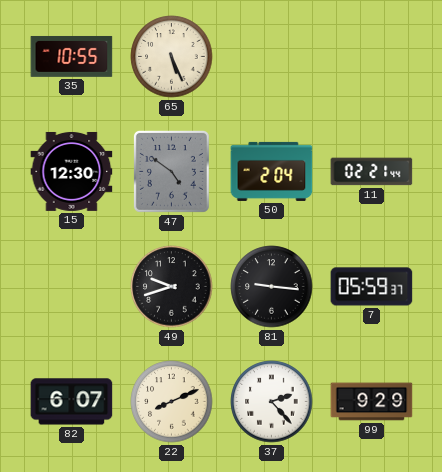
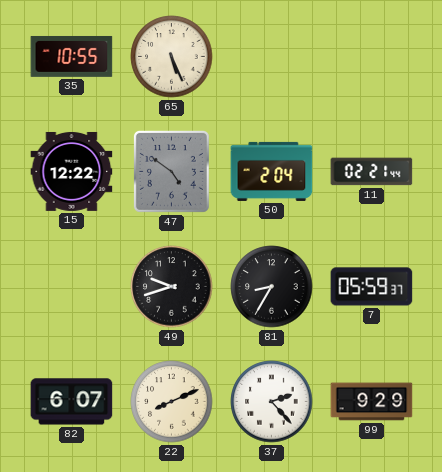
15: 12:30 -> 12:22 (72, 171)
81: 9:16 -> 8:35 (272, 287)
